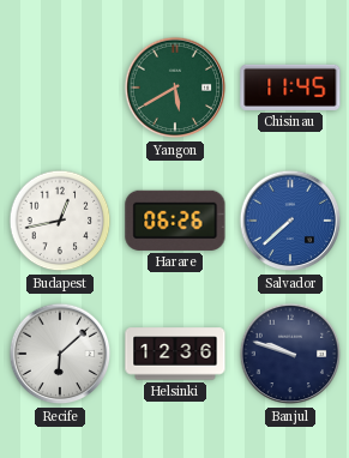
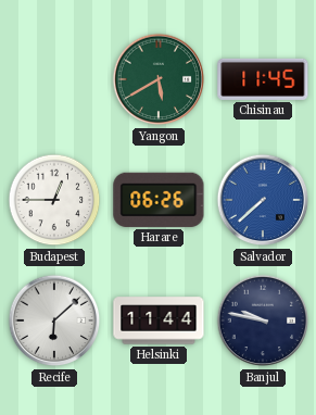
Budapest: 12:43 -> 12:45 (54, 200)
Helsinki: 12:36 -> 11:44 (159, 320)
Banjul: 9:48 -> 9:47 (263, 320)
